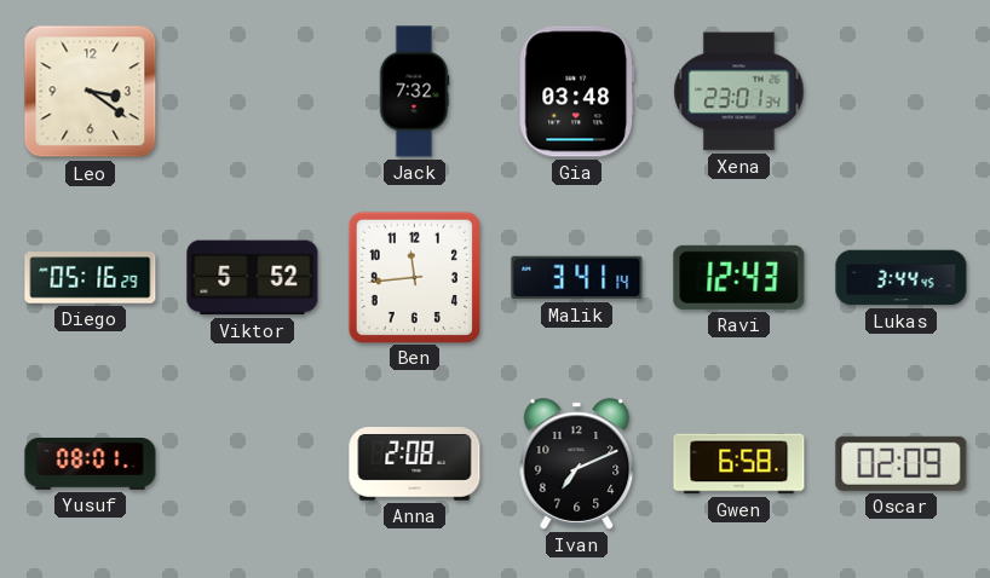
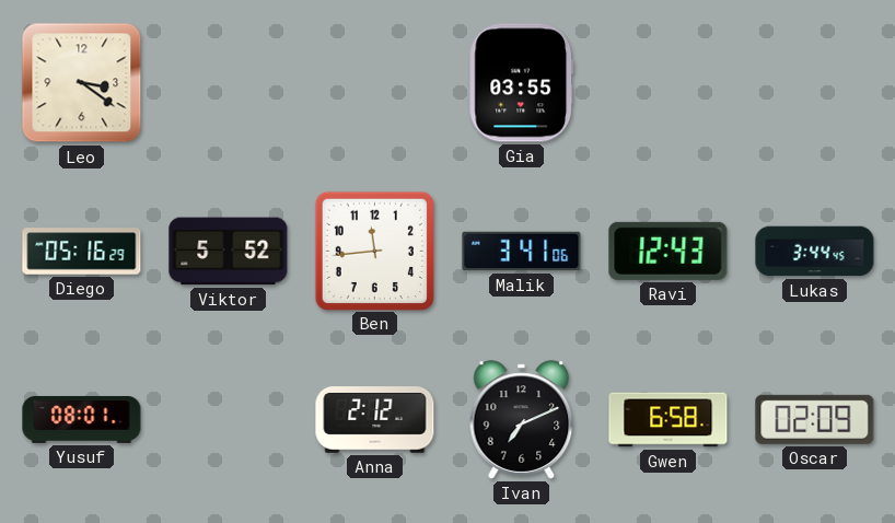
Jack: 7:32 -> none (414, 92)
Gia: 03:48 -> 03:55 (521, 83)
Xena: 23:01 -> none (739, 92)
Malik: 3:41:14 -> 3:41:06 (522, 252)
Anna: 2:08 -> 2:12 (375, 420)
